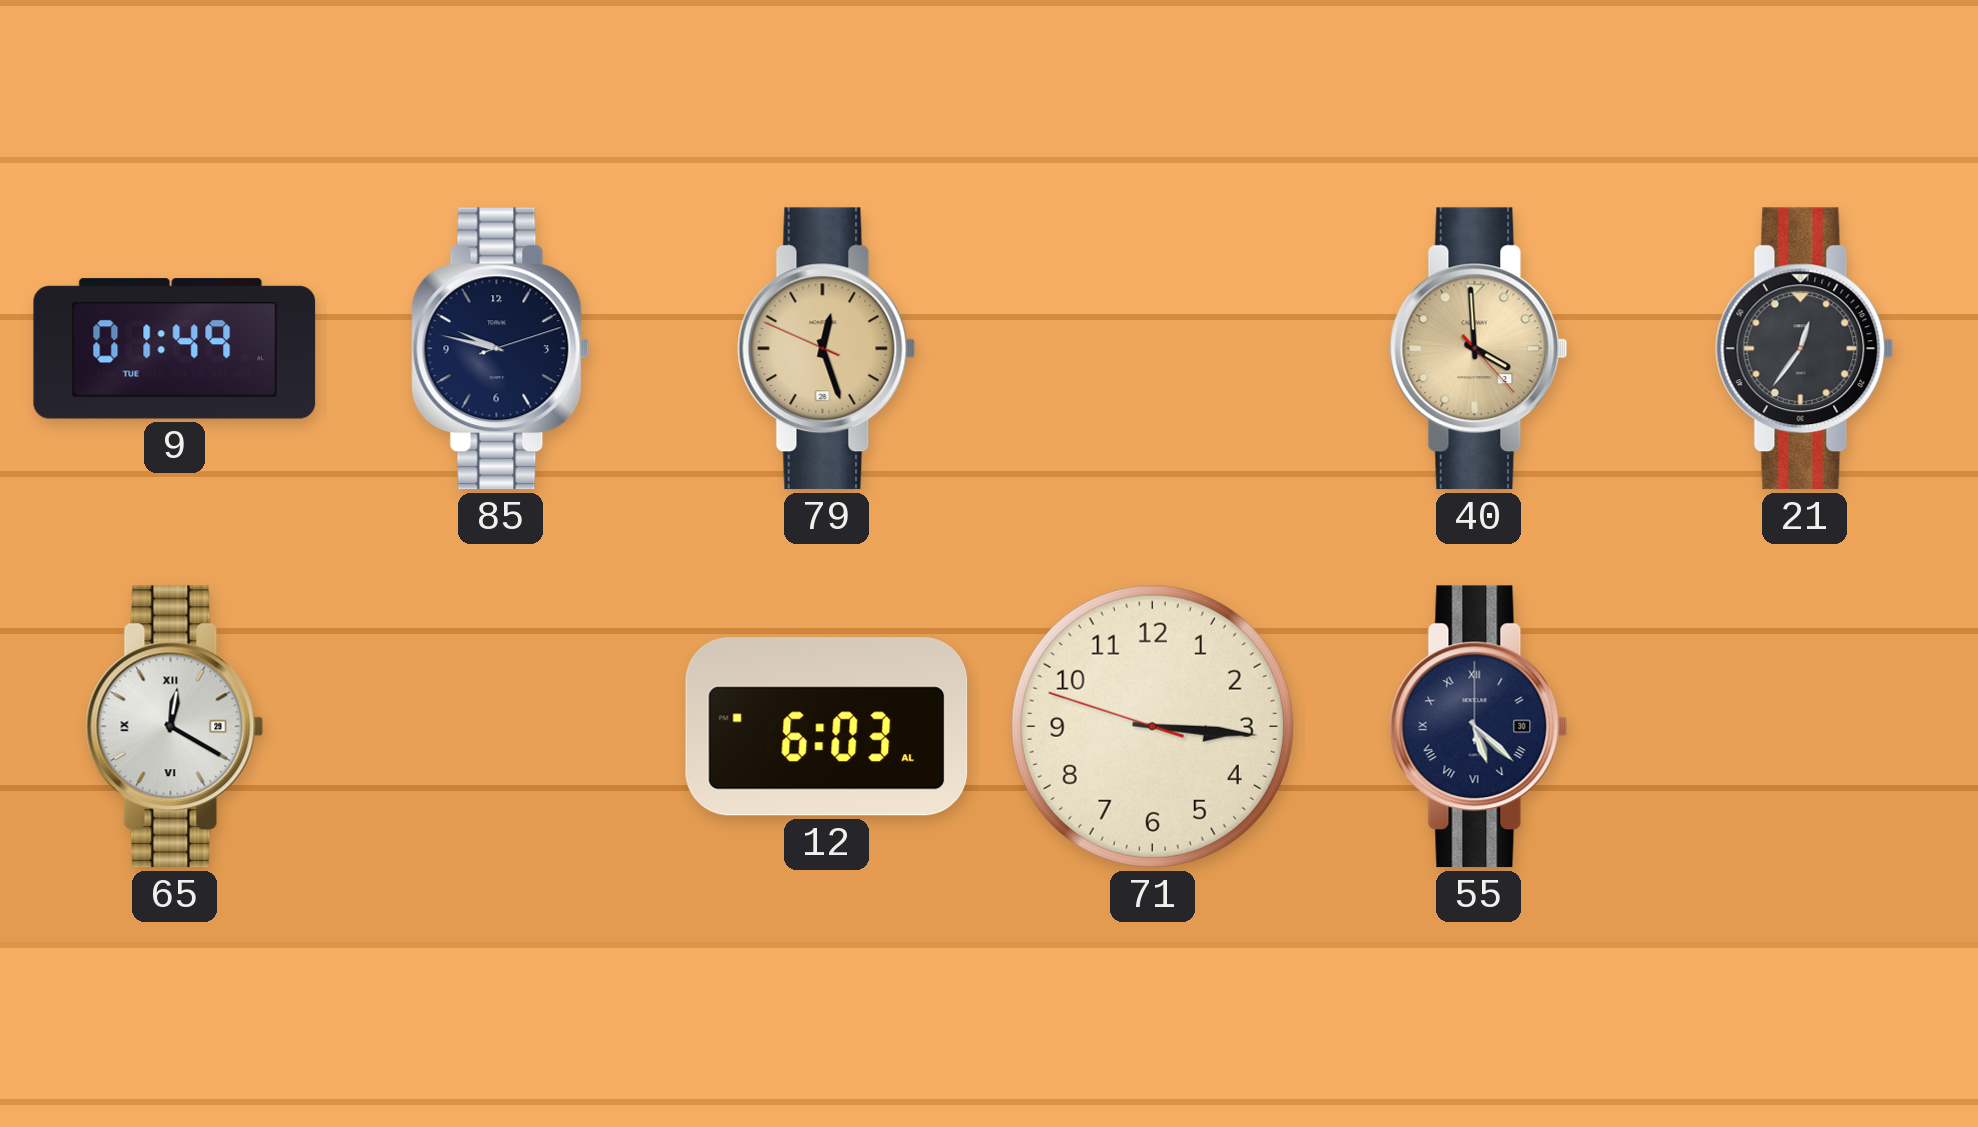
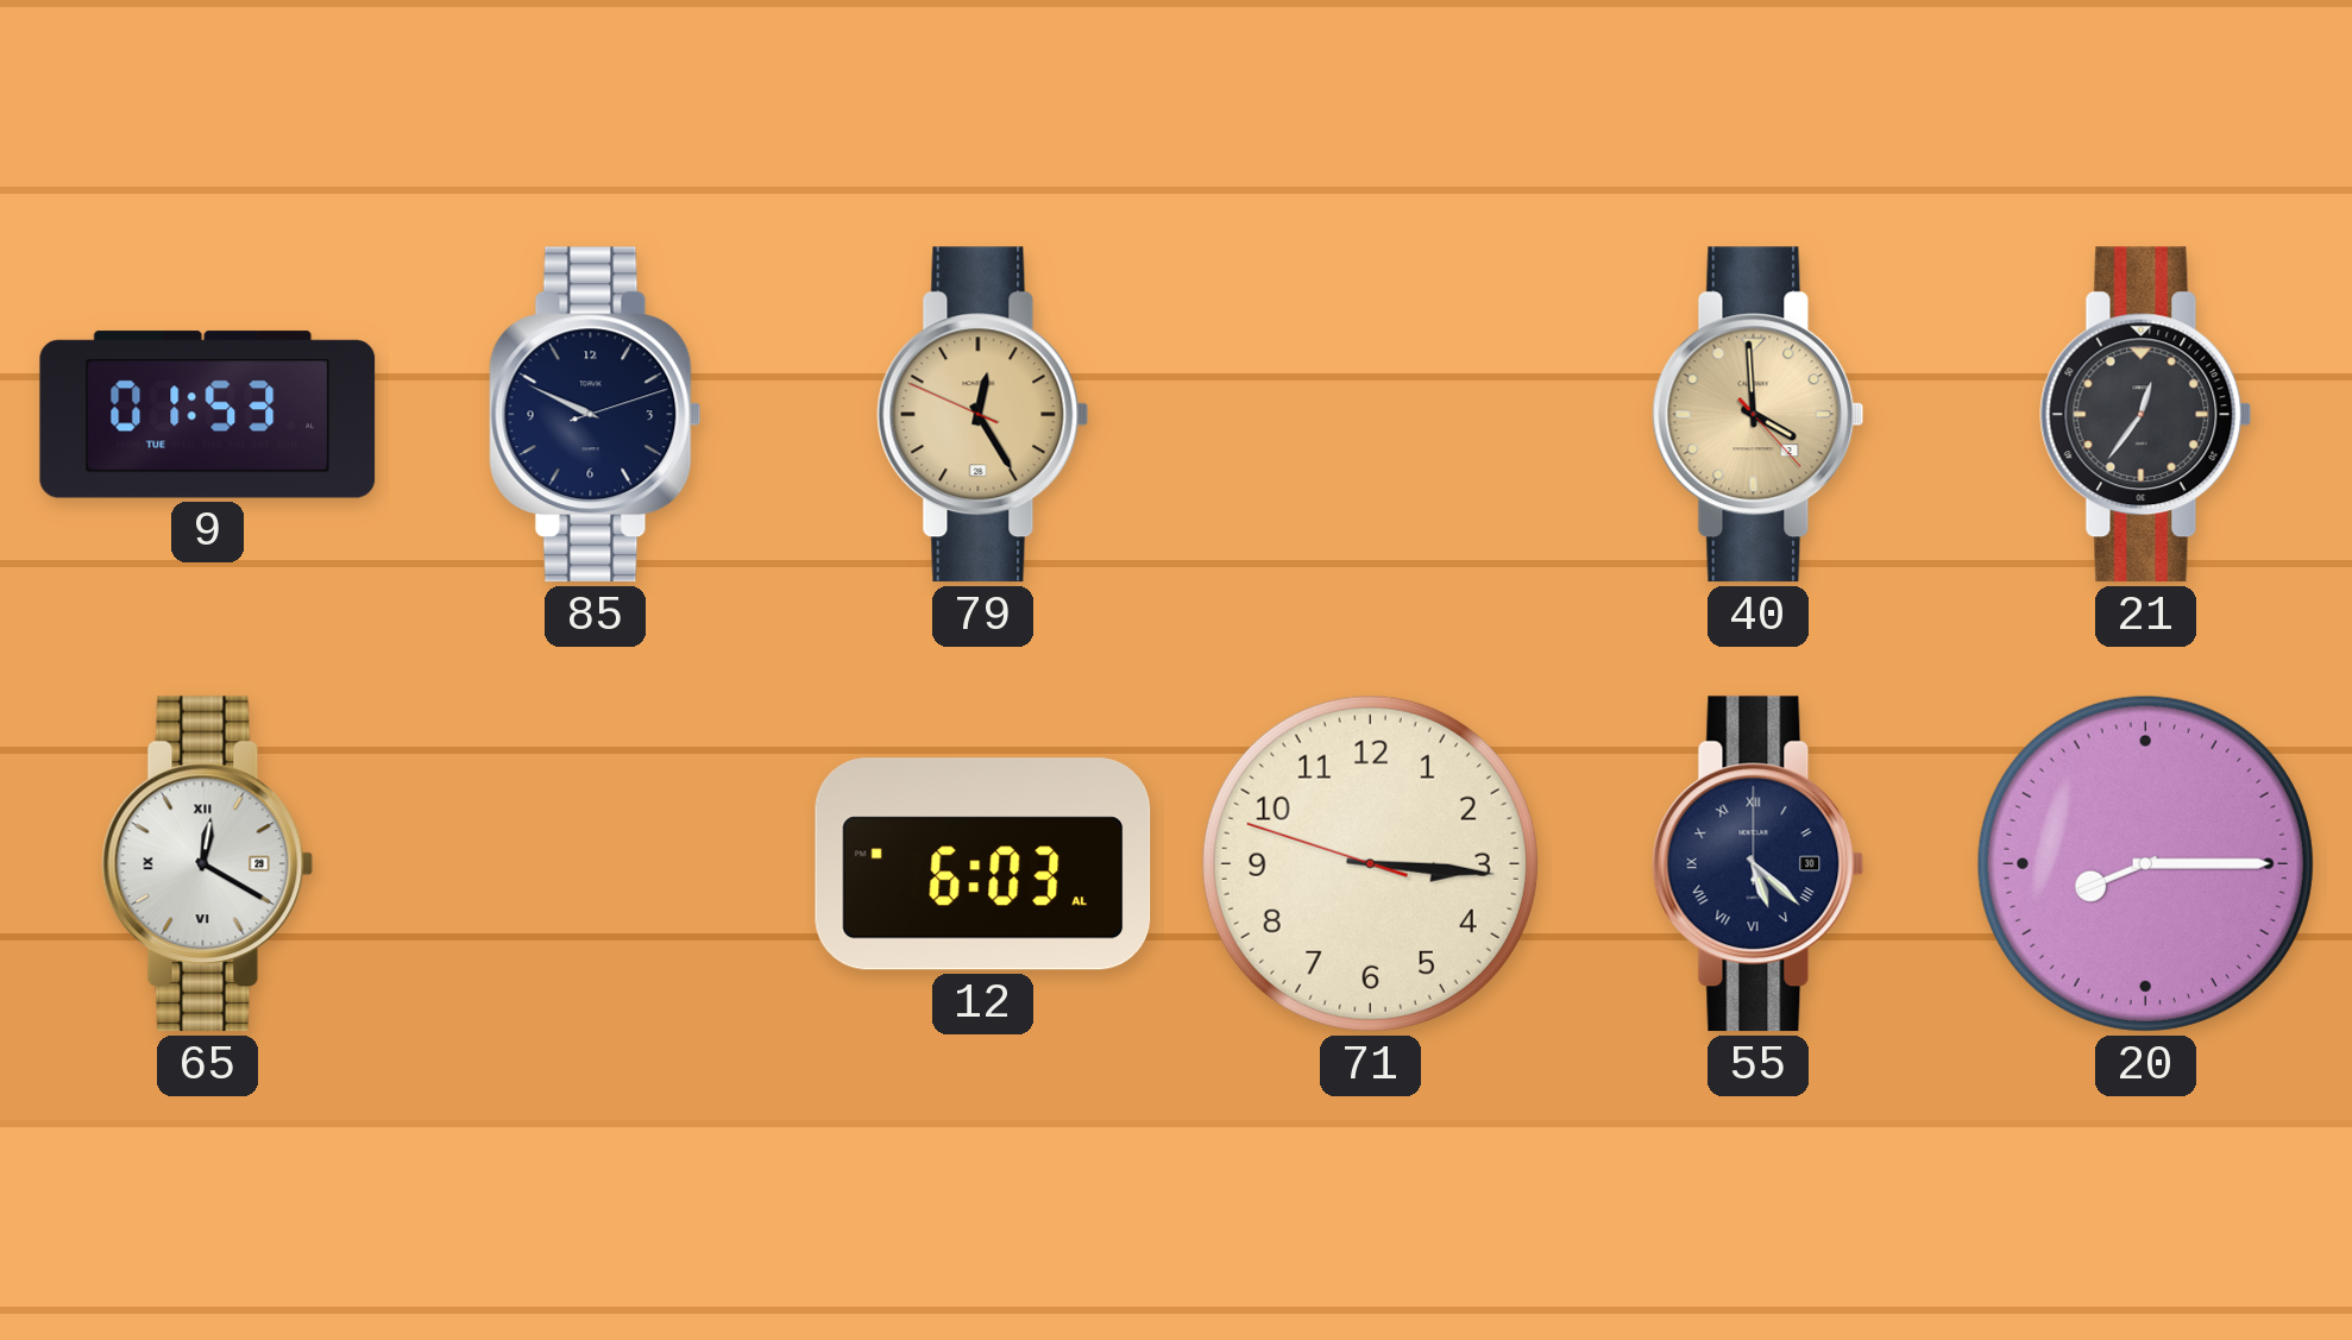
9: 01:49 -> 01:53 (208, 415)
85: 9:47 -> 9:49 (596, 415)
79: 12:26 -> 12:24 (983, 415)
20: none -> 8:15 (2145, 863)
